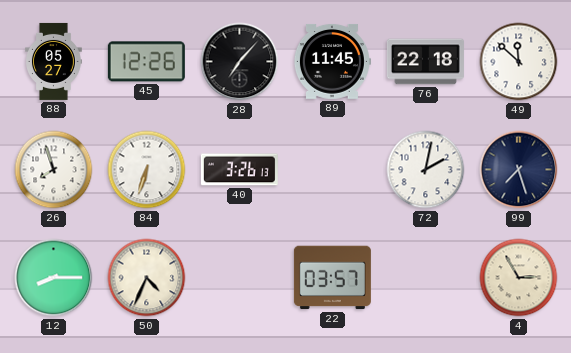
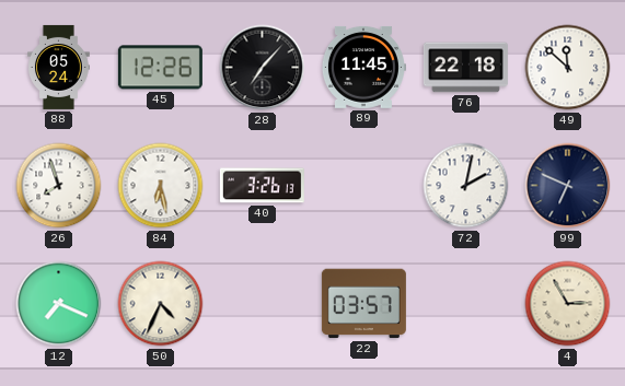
88: 05:27 -> 05:24 (59, 67)
84: 6:33 -> 6:28 (161, 186)
99: 7:27 -> 6:49 (568, 186)
12: 8:15 -> 7:19 (59, 304)
